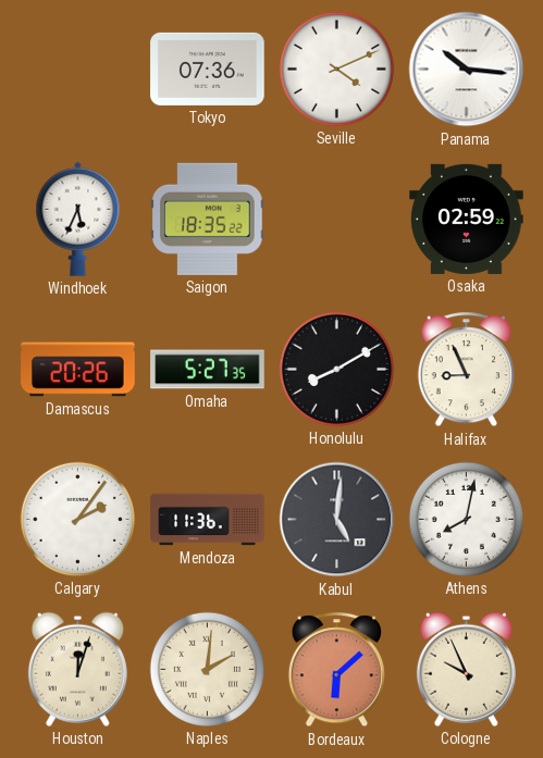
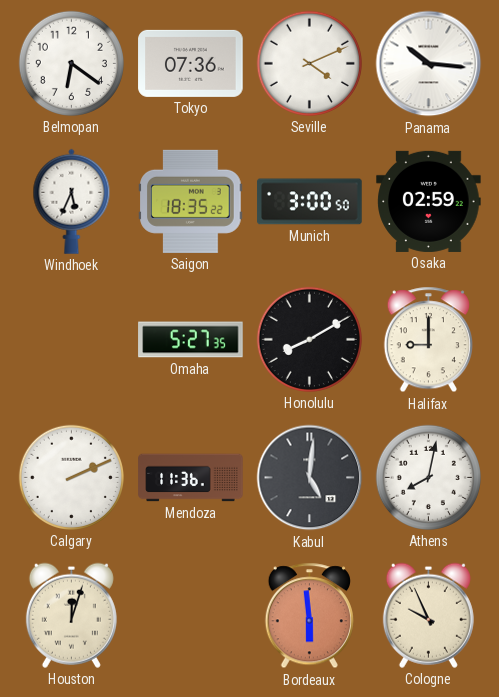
Belmopan: none -> 6:21 (71, 63)
Munich: none -> 3:00 (310, 202)
Damascus: 20:26 -> none (78, 370)
Halifax: 8:56 -> 9:00 (428, 340)
Calgary: 2:06 -> 2:11 (71, 477)
Naples: 2:01 -> none (207, 669)
Bordeaux: 6:08 -> 5:59 (309, 616)
